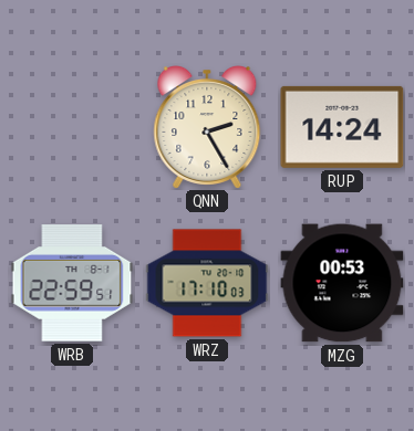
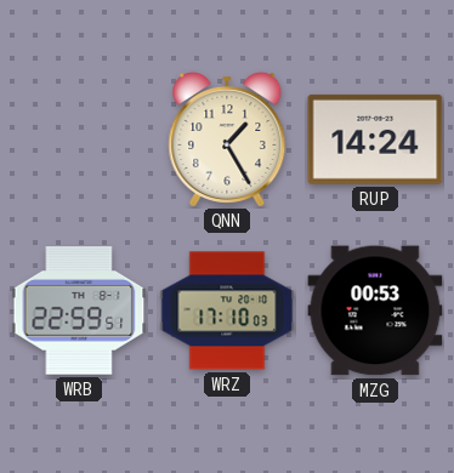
QNN: 2:25 -> 1:25 (227, 141)
